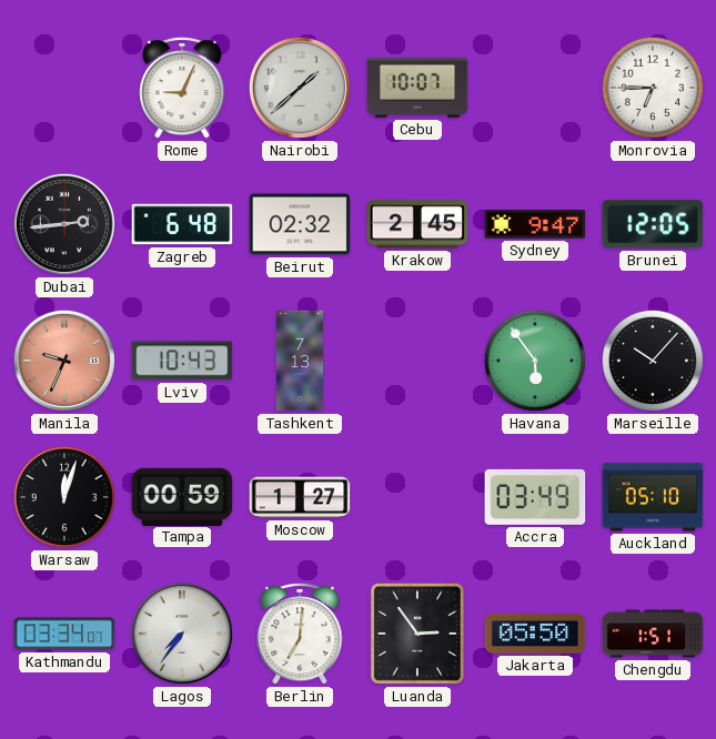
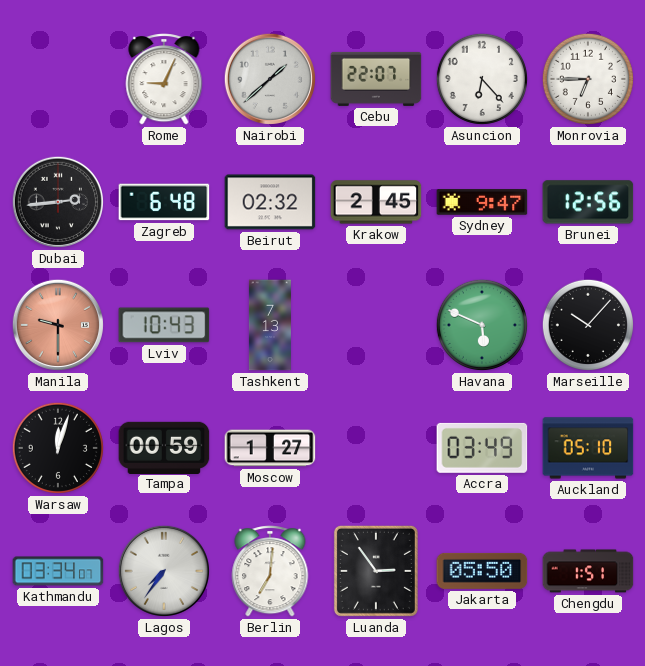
Cebu: 10:07 -> 22:07 (376, 79)
Asuncion: none -> 6:23 (482, 79)
Brunei: 12:05 -> 12:56 (588, 202)
Manila: 9:34 -> 9:30 (58, 325)
Havana: 5:54 -> 5:49 (482, 325)
